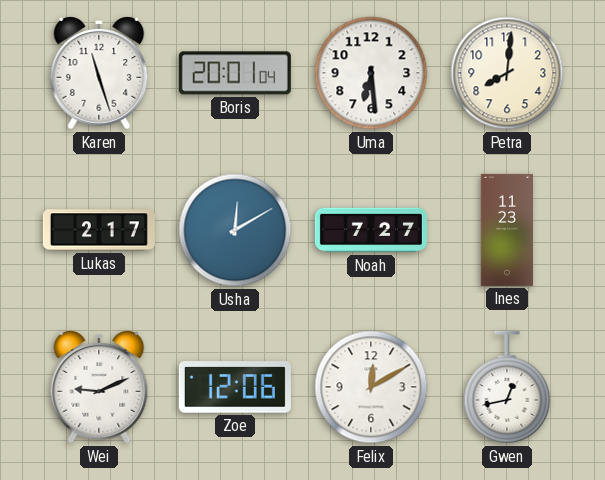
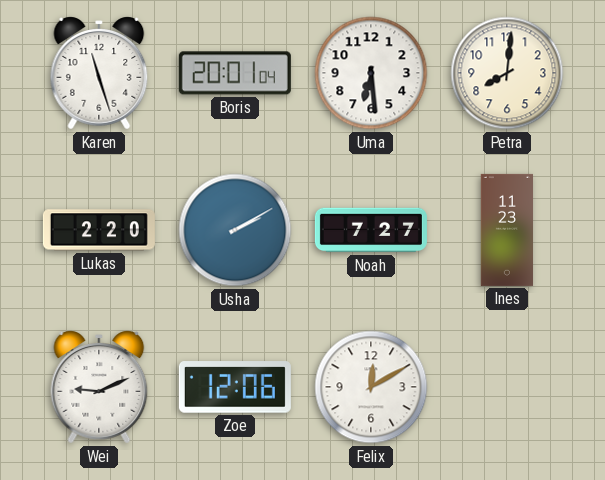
Lukas: 2:17 -> 2:20 (99, 230)
Usha: 12:10 -> 2:10 (235, 230)
Gwen: 12:43 -> none (507, 387)
